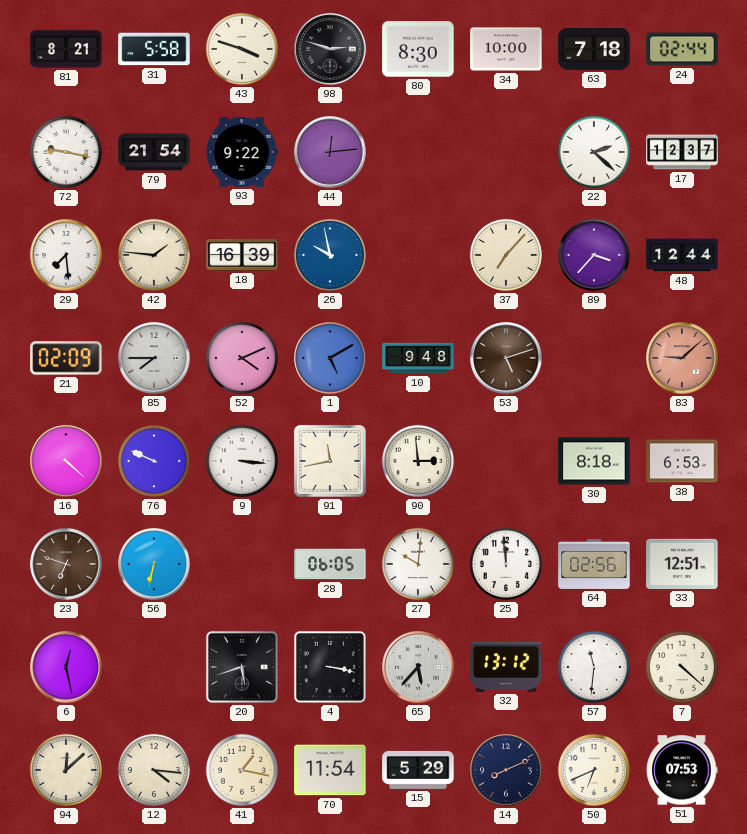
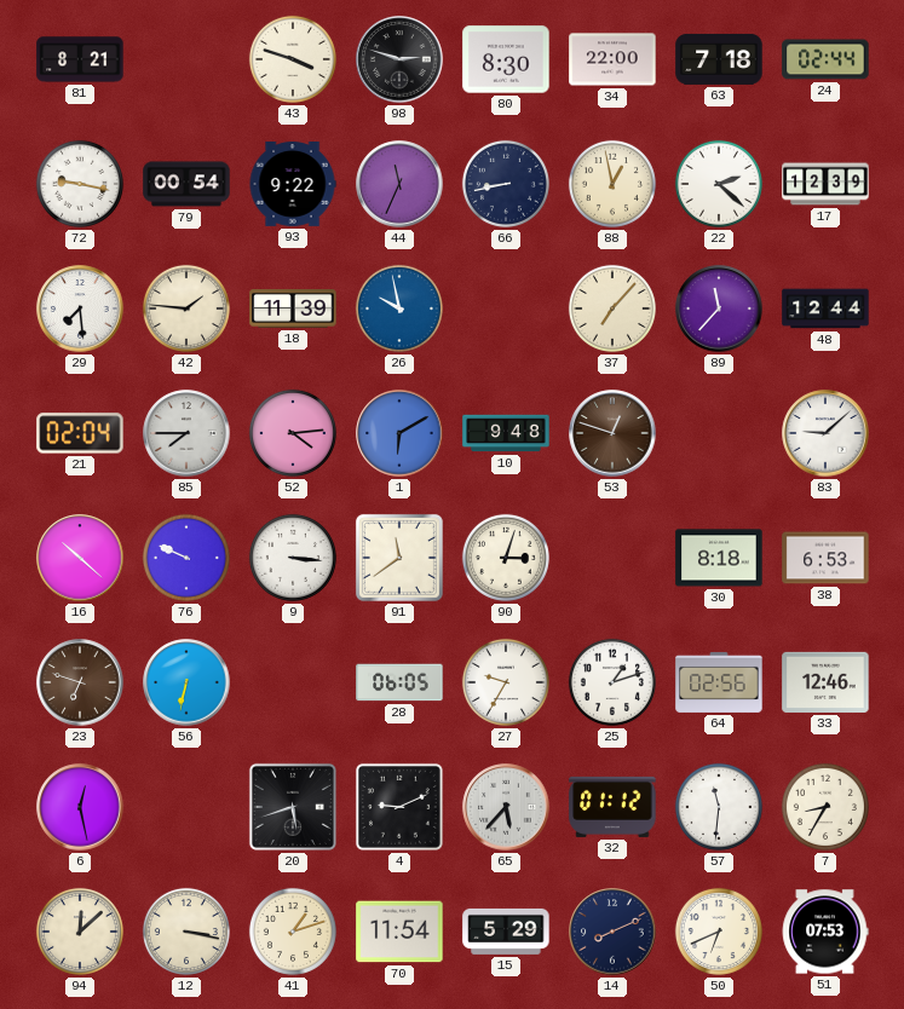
31: 5:58 -> none (154, 49)
34: 10:00 -> 22:00 (612, 59)
79: 21:54 -> 00:54 (186, 184)
44: 12:14 -> 11:34 (399, 184)
66: none -> 8:43 (506, 184)
88: none -> 12:58 (612, 184)
17: 12:37 -> 12:39 (825, 184)
18: 16:39 -> 11:39 (293, 309)
89: 3:37 -> 11:37 (719, 309)
21: 02:09 -> 02:04 (80, 433)
52: 4:11 -> 4:14 (293, 433)
1: 5:10 -> 6:10 (399, 433)
53: 5:12 -> 12:48 (612, 433)
83 dial: salmon -> white (825, 433)
16: 4:22 -> 10:22 (80, 558)
91: 11:43 -> 11:39 (399, 558)
90: 2:59 -> 3:03 (506, 558)
27: 10:01 -> 9:35 (506, 682)
25: 11:59 -> 1:12 (612, 682)
33: 12:51 -> 12:46 (825, 682)
4: 3:17 -> 9:11 (399, 807)
32: 13:12 -> 01:12 (612, 807)
7: 4:22 -> 8:35 (825, 807)
12: 4:16 -> 3:17 (186, 932)
41: 1:17 -> 1:12 (293, 932)
